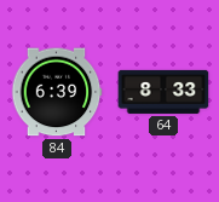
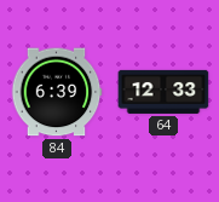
64: 8:33 -> 12:33 (163, 92)
